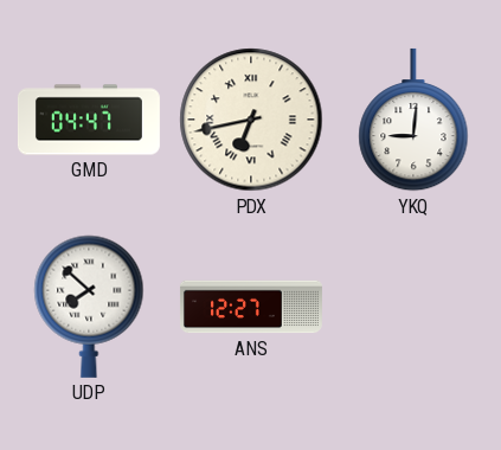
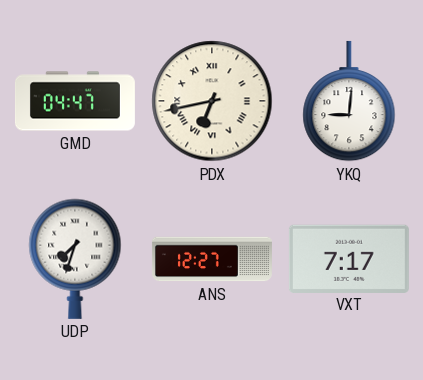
UDP: 7:52 -> 7:33 (75, 259)
VXT: none -> 7:17 (349, 258)
